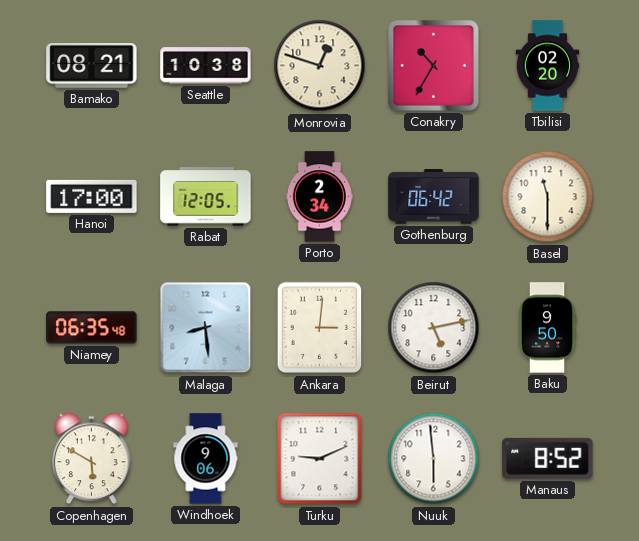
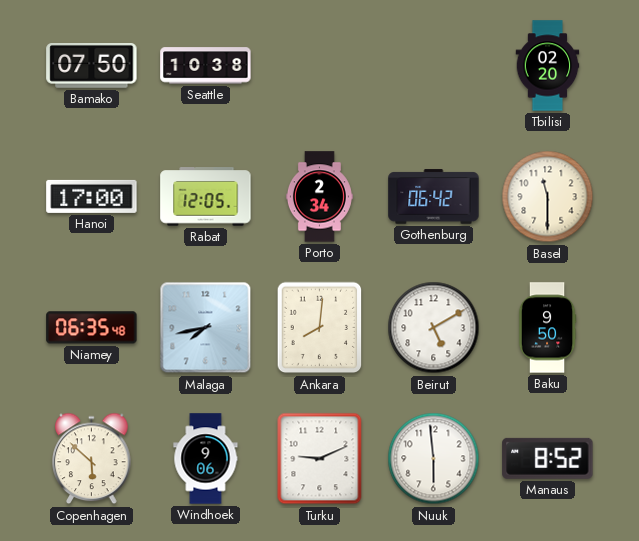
Bamako: 08:21 -> 07:50 (92, 66)
Monrovia: 12:48 -> none (320, 66)
Conakry: 10:35 -> none (434, 66)
Malaga: 8:29 -> 7:43 (206, 328)
Ankara: 3:01 -> 8:01 (320, 328)
Beirut: 5:13 -> 5:10 (434, 328)
Copenhagen: 5:50 -> 5:52 (92, 459)
